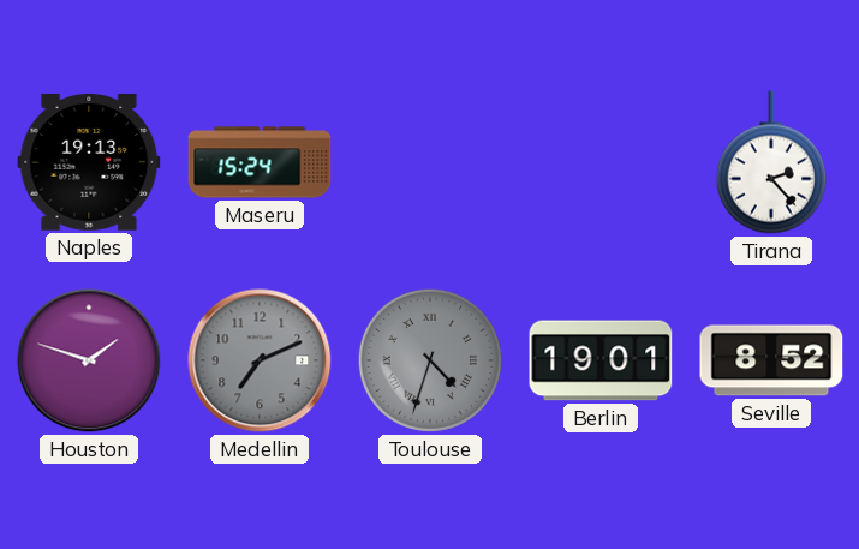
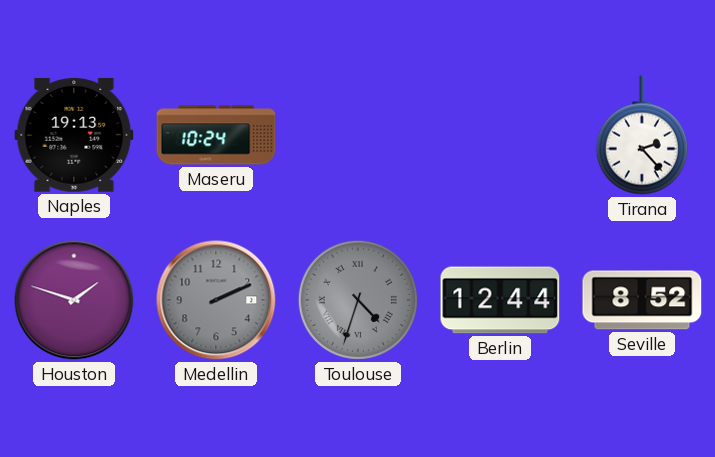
Maseru: 15:24 -> 10:24 (216, 135)
Medellin: 7:11 -> 2:11 (216, 300)
Berlin: 19:01 -> 12:44 (500, 300)
